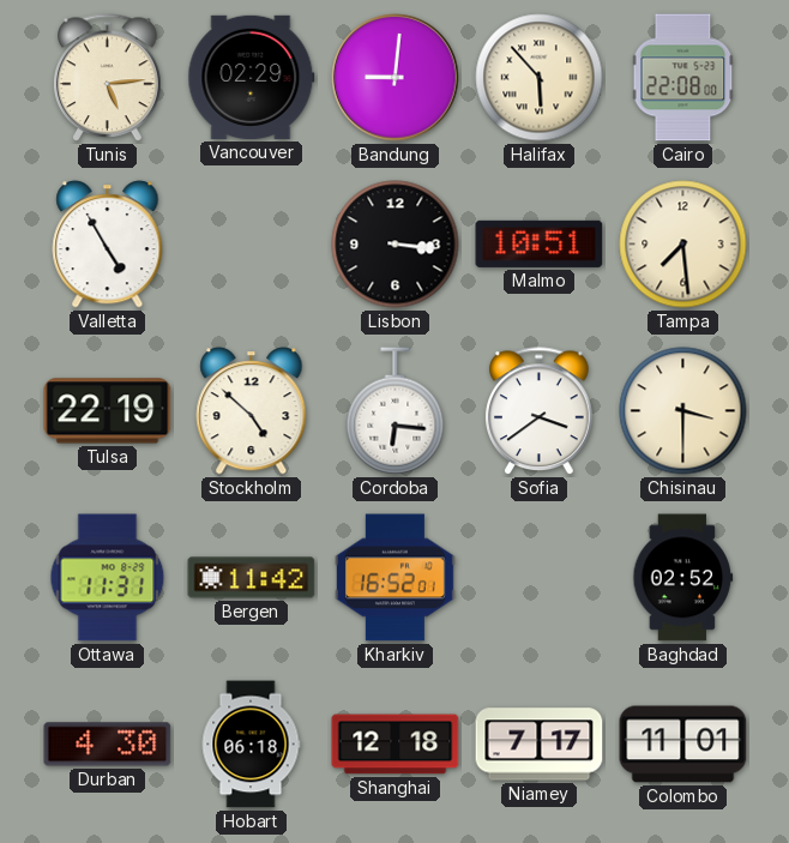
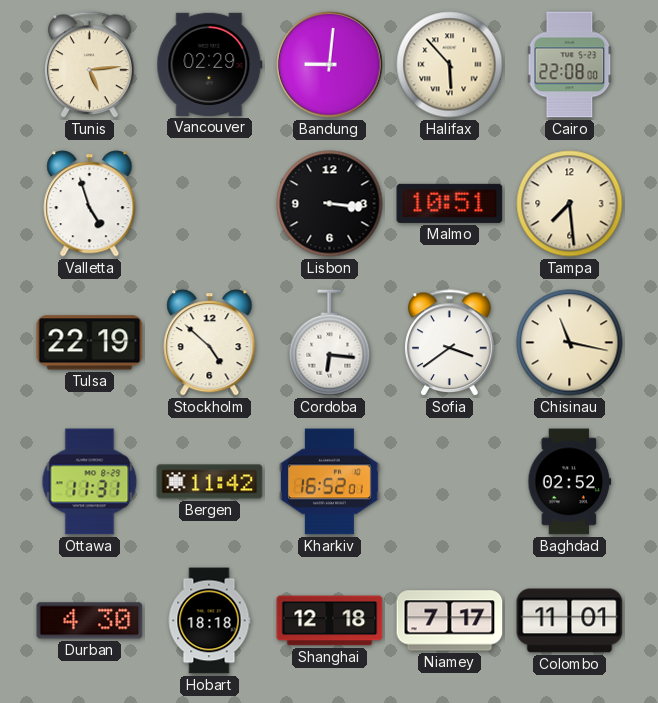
Valletta: 4:55 -> 4:57 (90, 204)
Chisinau: 3:30 -> 11:17 (570, 343)
Hobart: 06:18 -> 18:18 (209, 621)
